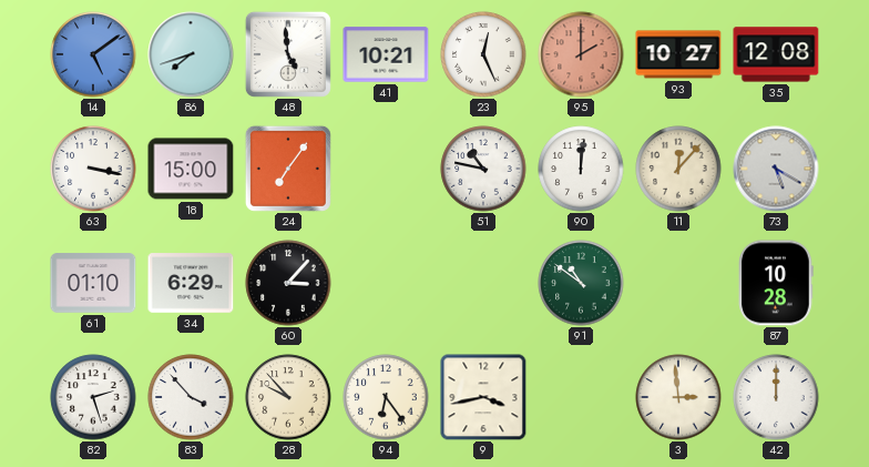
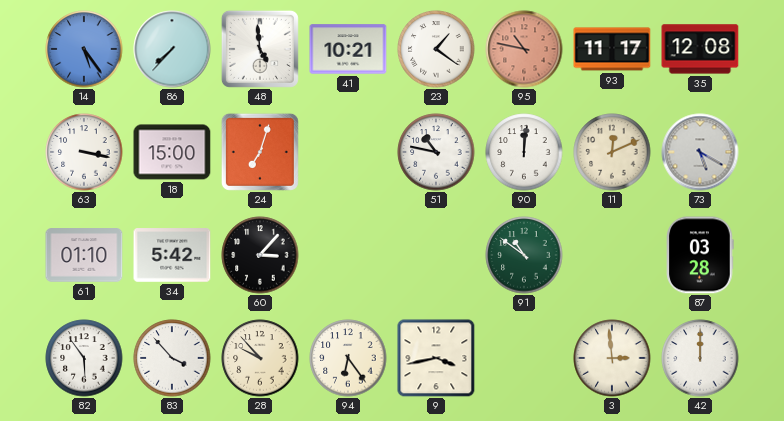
14: 5:09 -> 5:24 (84, 49)
86: 7:42 -> 7:37 (172, 49)
23: 12:26 -> 1:21 (436, 49)
95: 2:00 -> 10:47 (524, 49)
93: 10:27 -> 11:17 (612, 49)
24: 7:06 -> 7:03 (260, 152)
11: 12:07 -> 12:11 (612, 152)
34: 6:29 -> 5:42 (172, 255)
87: 10:28 -> 03:28 (700, 255)
82: 2:27 -> 5:54 (84, 358)
